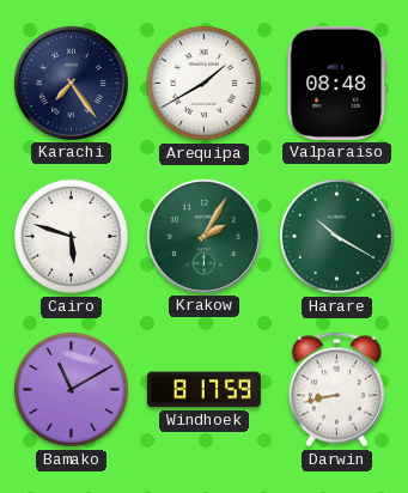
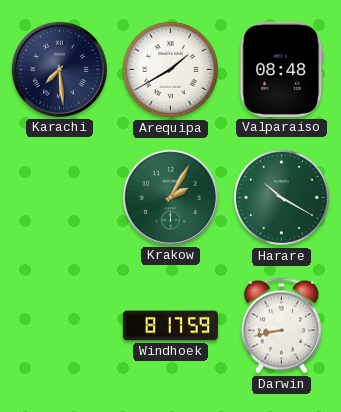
Karachi: 7:24 -> 7:29 (59, 69)
Cairo: 5:48 -> none (71, 236)
Bamako: 11:10 -> none (71, 389)
